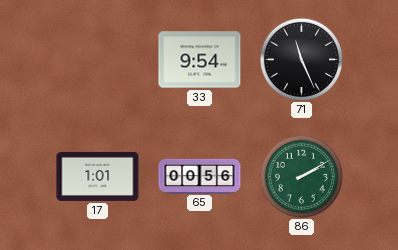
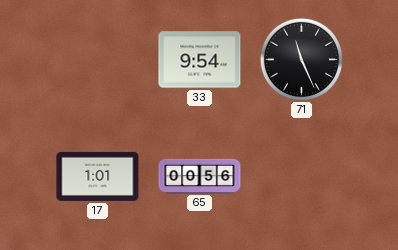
86: 2:10 -> none (301, 176)
